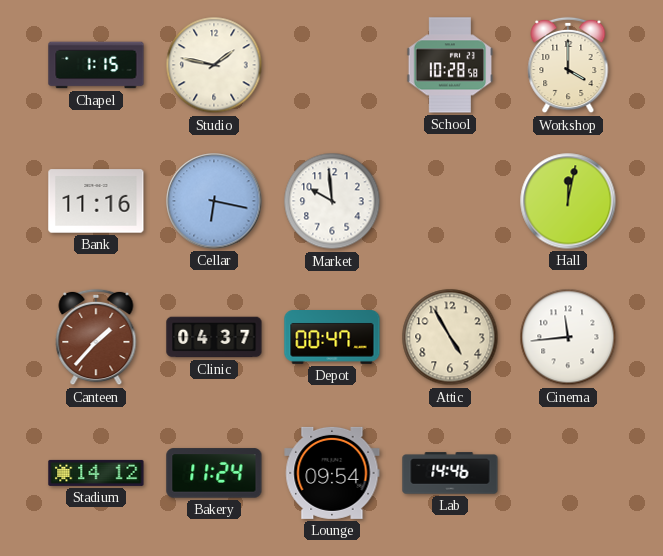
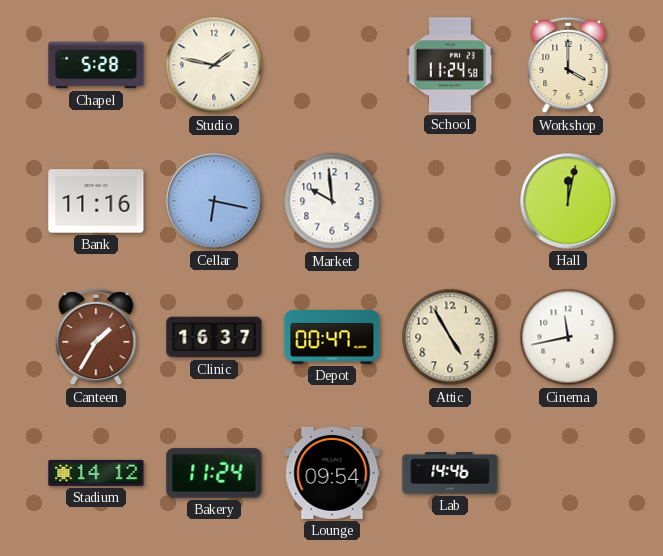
Chapel: 1:15 -> 5:28 (96, 65)
School: 10:28 -> 11:24 (450, 65)
Canteen: 1:37 -> 1:35 (96, 337)
Clinic: 04:37 -> 16:37 (214, 337)
Cinema: 11:44 -> 11:43 (568, 337)
